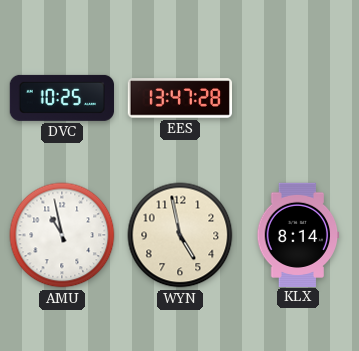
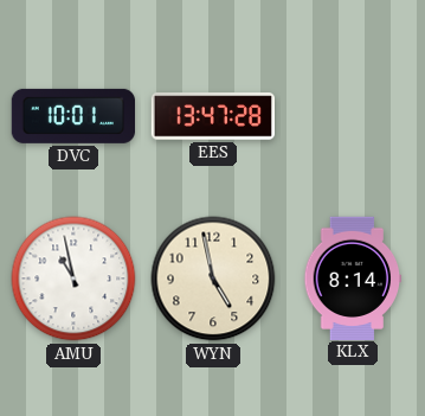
DVC: 10:25 -> 10:01 (72, 116)
